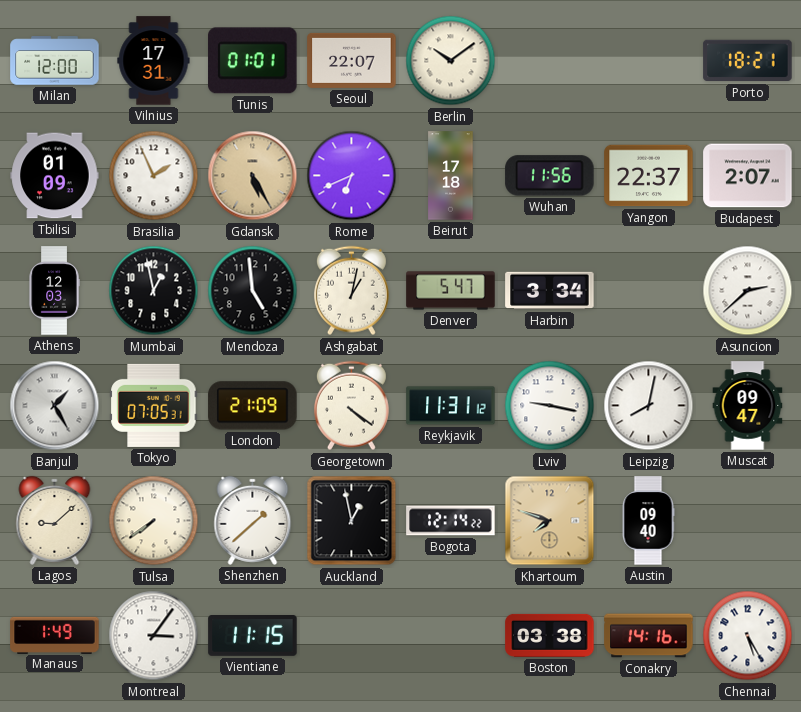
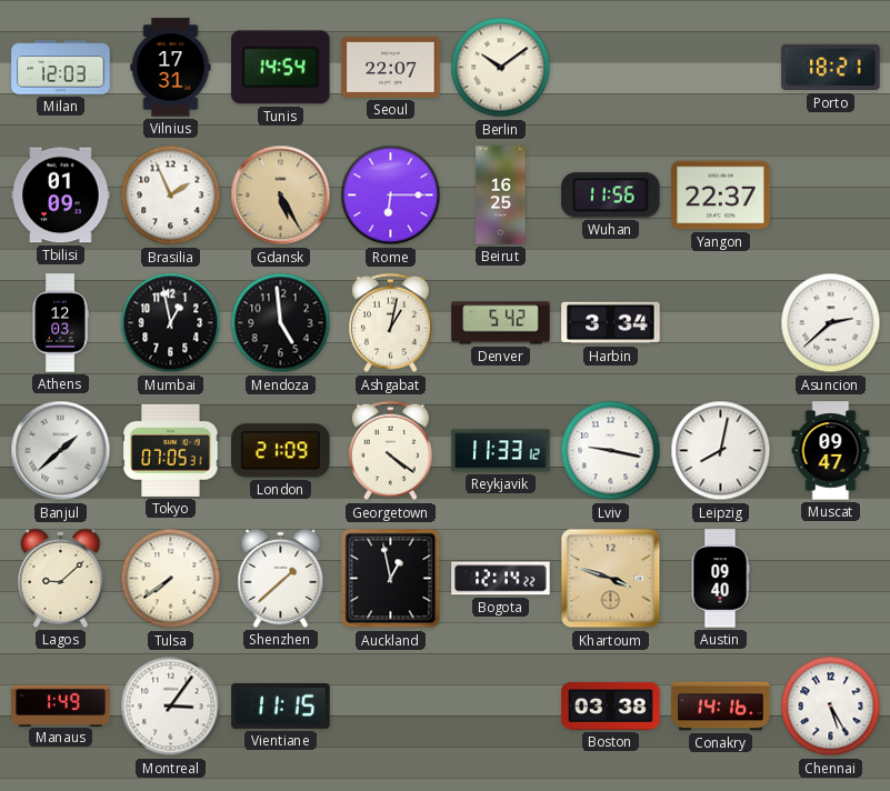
Milan: 12:00 -> 12:03 (61, 68)
Tunis: 01:01 -> 14:54 (281, 68)
Rome: 6:41 -> 6:15 (391, 196)
Beirut: 17:18 -> 16:25 (501, 196)
Budapest: 2:07 -> none (748, 176)
Denver: 5:47 -> 5:42 (501, 323)
Banjul: 1:25 -> 1:38 (61, 451)
Reykjavik: 11:31 -> 11:33 (501, 451)
Khartoum: 7:48 -> 3:48 (611, 579)
